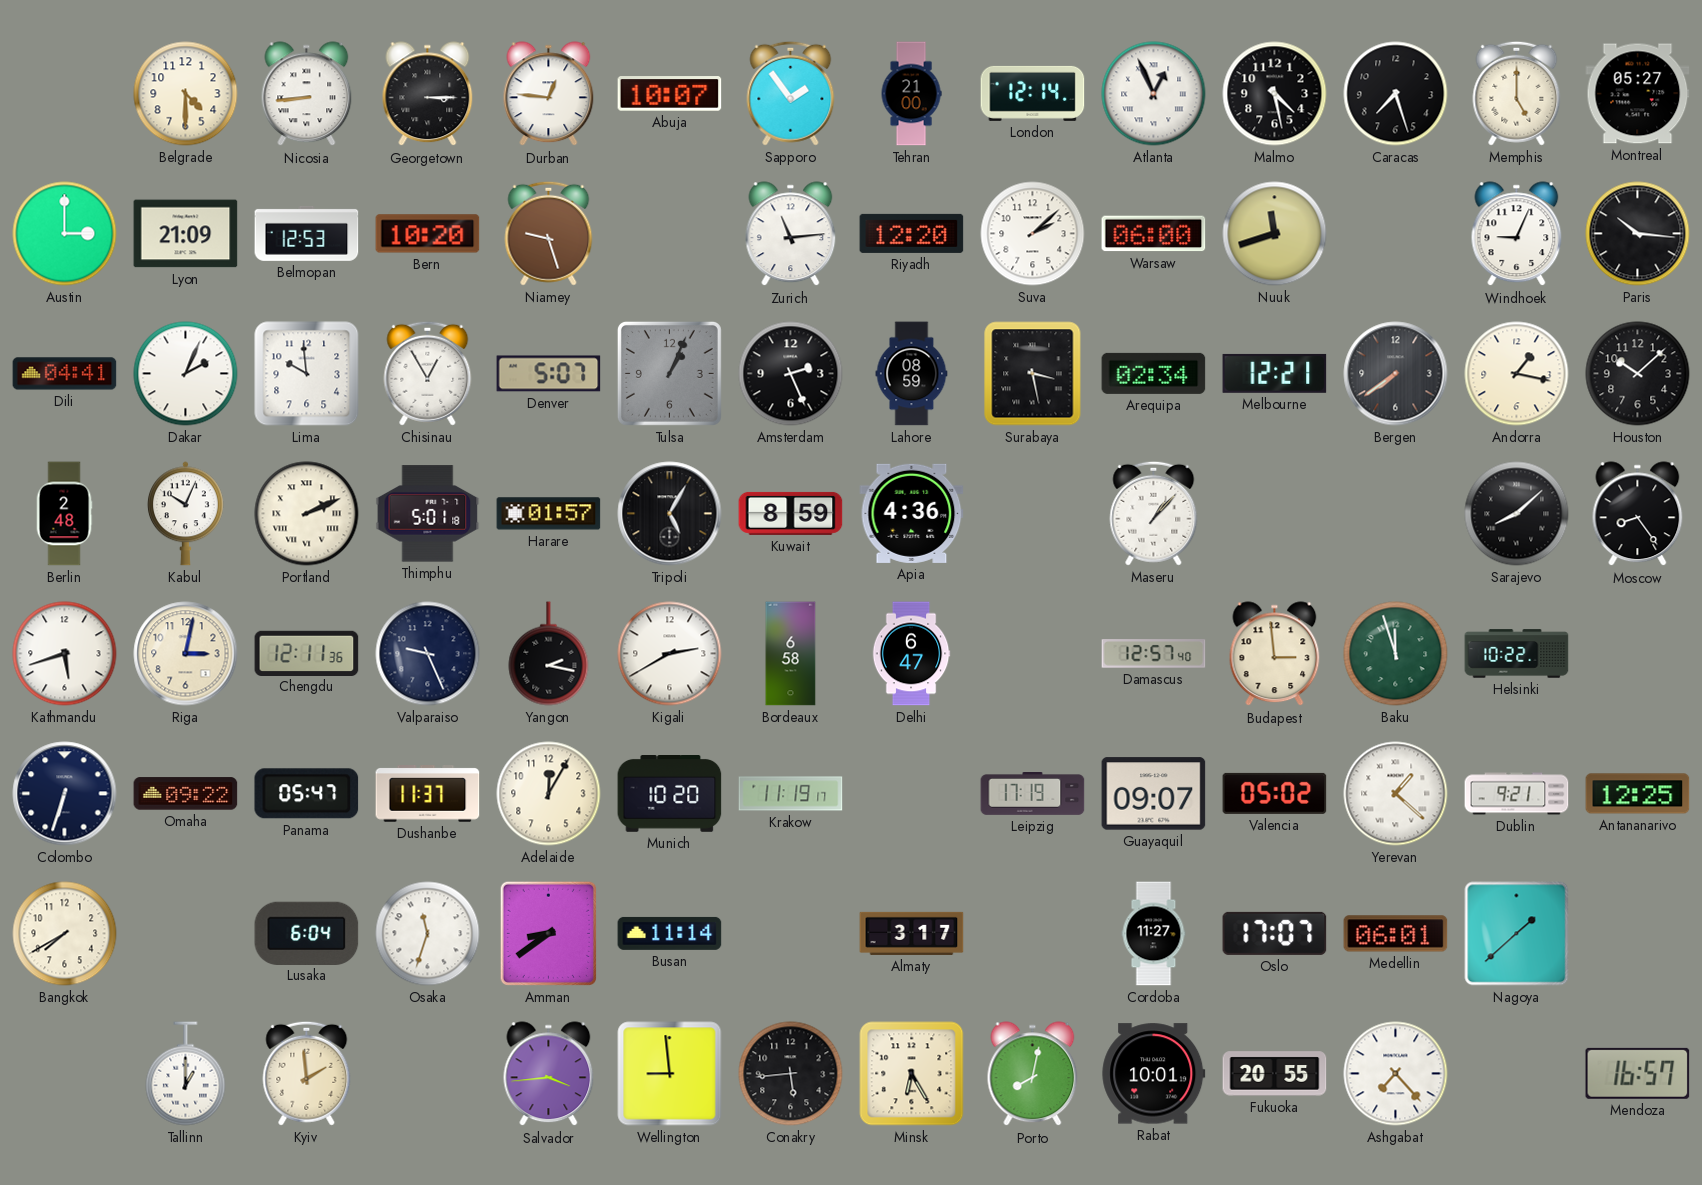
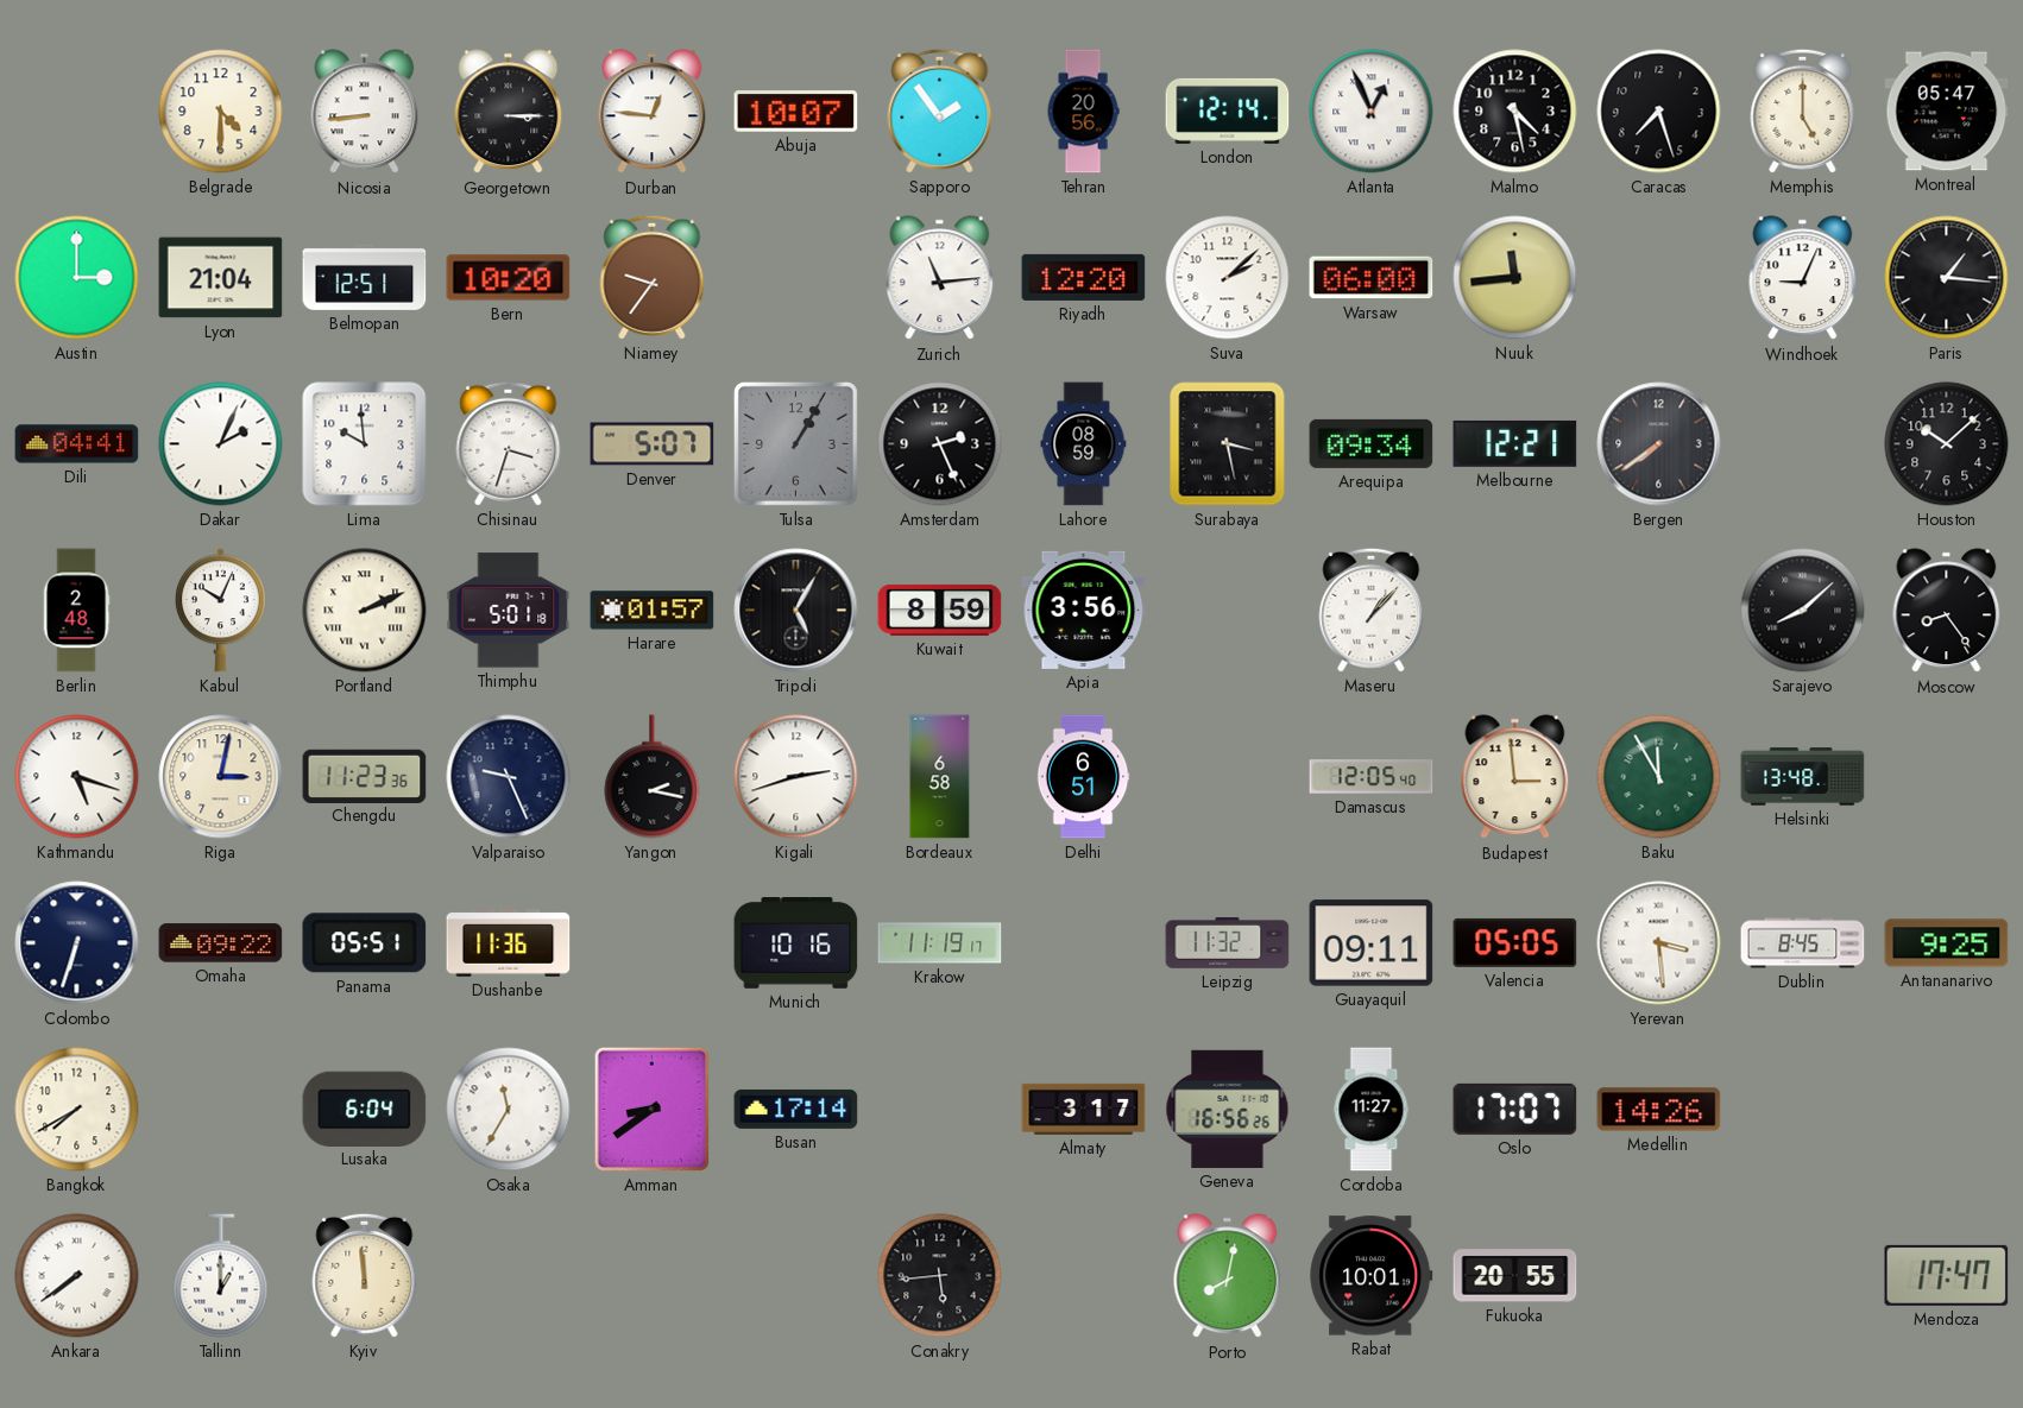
Tehran: 21:00 -> 20:56 (1083, 112)
Montreal: 05:27 -> 05:47 (1947, 112)
Lyon: 21:09 -> 21:04 (221, 278)
Belmopan: 12:53 -> 12:51 (365, 277)
Niamey: 9:27 -> 9:36 (653, 277)
Nuuk: 11:42 -> 11:44 (1515, 278)
Paris: 10:16 -> 1:16 (1947, 278)
Chisinau: 12:55 -> 3:33 (509, 443)
Tulsa: 1:04 -> 1:05 (795, 443)
Arequipa: 02:34 -> 09:34 (1372, 443)
Andorra: 1:17 -> none (1517, 374)
Apia: 4:36 -> 3:56 (1084, 610)
Kathmandu: 5:42 -> 5:18 (77, 777)
Chengdu: 12:11 -> 11:23 (365, 776)
Kigali: 2:40 -> 2:42 (796, 777)
Delhi: 6:47 -> 6:51 (1083, 777)
Damascus: 12:57 -> 12:05 (1372, 777)
Baku: 11:57 -> 11:55 (1659, 777)
Helsinki: 10:22 -> 13:48 (1803, 777)
Panama: 05:47 -> 05:51 (365, 943)
Dushanbe: 11:37 -> 11:36 (509, 943)
Adelaide: 12:05 -> none (549, 794)
Munich: 10:20 -> 10:16 (796, 943)
Leipzig: 17:19 -> 11:32 (1228, 943)
Guayaquil: 09:07 -> 09:11 (1372, 943)
Valencia: 05:02 -> 05:05 (1515, 942)
Yerevan: 1:22 -> 3:29 (1659, 943)
Dublin: 9:21 -> 8:45 (1803, 943)
Antananarivo: 12:25 -> 9:25 (1947, 943)
Osaka: 11:33 -> 11:35 (509, 1110)
Busan: 11:14 -> 17:14 (796, 1109)
Geneva: none -> 16:56 (1228, 1109)
Medellin: 06:01 -> 14:26 (1659, 1110)
Nagoya: 1:38 -> none (1517, 934)
Ankara: none -> 7:39 (77, 1276)
Kyiv: 1:59 -> 11:59 (365, 1275)
Salvador: 3:44 -> none (549, 1074)
Wellington: 8:59 -> none (670, 1074)
Minsk: 6:25 -> none (912, 1074)
Ashgabat: 7:23 -> none (1396, 1074)
Mendoza: 16:57 -> 17:47 (1947, 1275)
